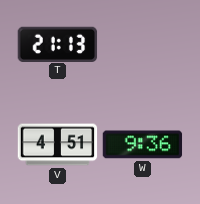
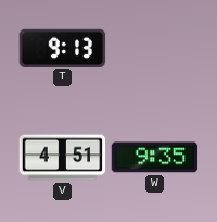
T: 21:13 -> 9:13 (62, 48)
W: 9:36 -> 9:35 (154, 158)
